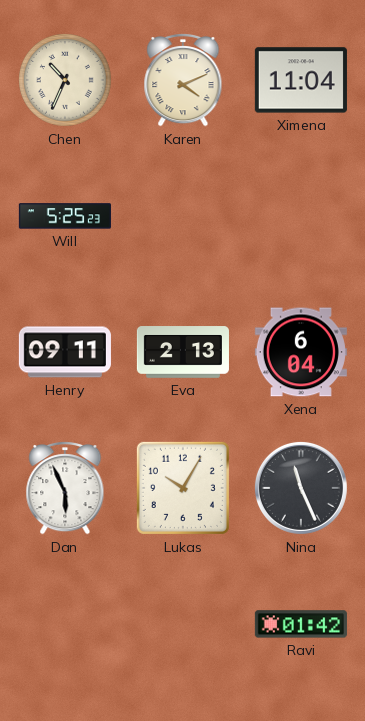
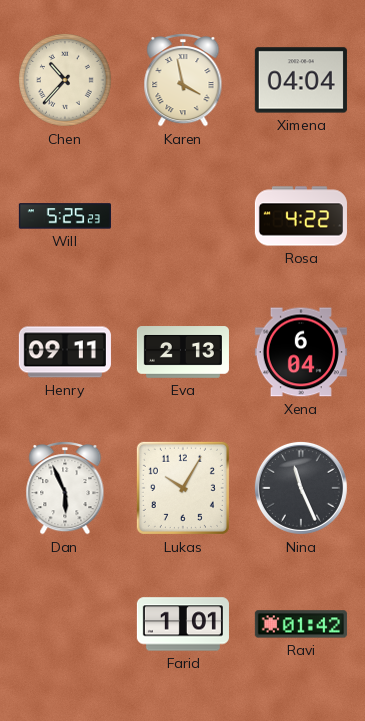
Chen: 10:34 -> 10:37 (66, 81)
Karen: 4:11 -> 3:58 (183, 80)
Ximena: 11:04 -> 04:04 (301, 80)
Rosa: none -> 4:22 (301, 216)
Farid: none -> 1:01 (183, 624)
